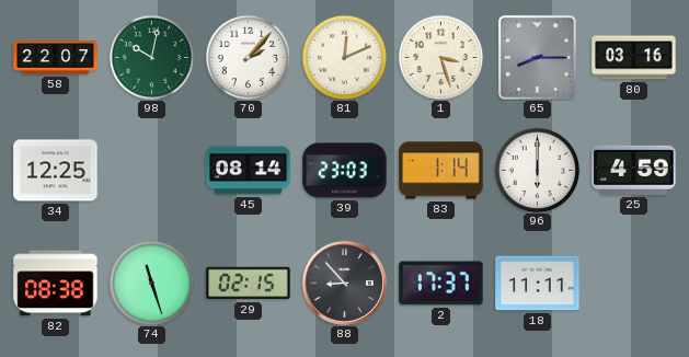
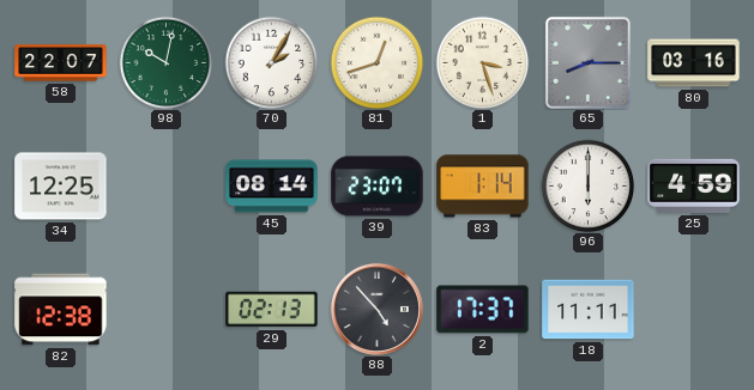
70: 2:07 -> 2:05 (271, 62)
81: 12:11 -> 12:42 (376, 62)
39: 23:03 -> 23:07 (378, 187)
82: 08:38 -> 12:38 (61, 310)
74: 11:27 -> none (151, 283)
29: 02:15 -> 02:13 (272, 310)
88: 8:53 -> 4:53 (376, 309)
